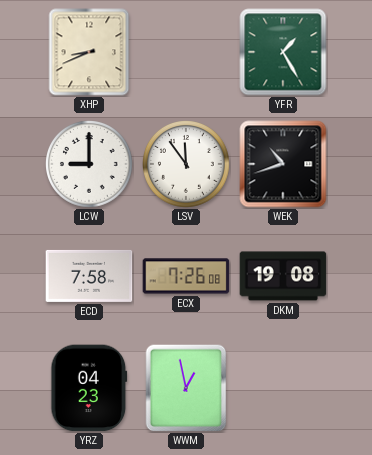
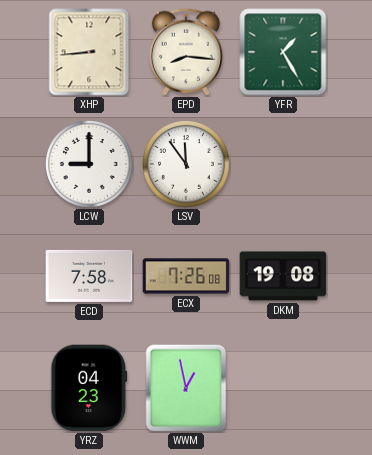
XHP: 8:41 -> 8:44 (89, 52)
EPD: none -> 8:16 (186, 52)
WEK: 10:42 -> none (283, 164)
